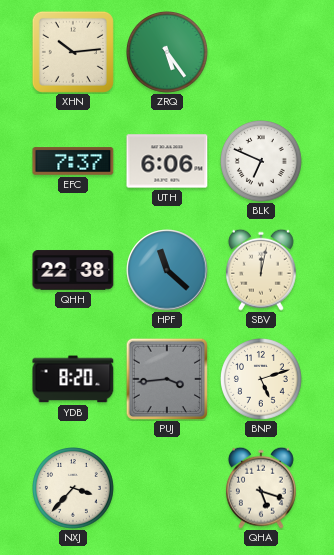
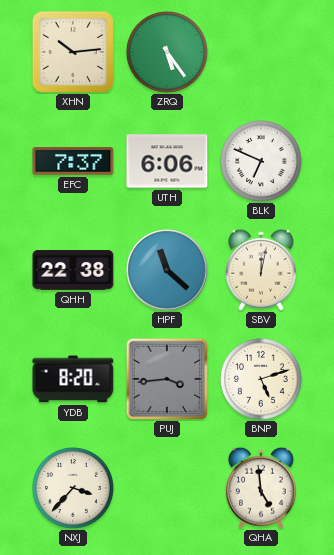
QHA: 5:18 -> 4:59 (261, 488)
